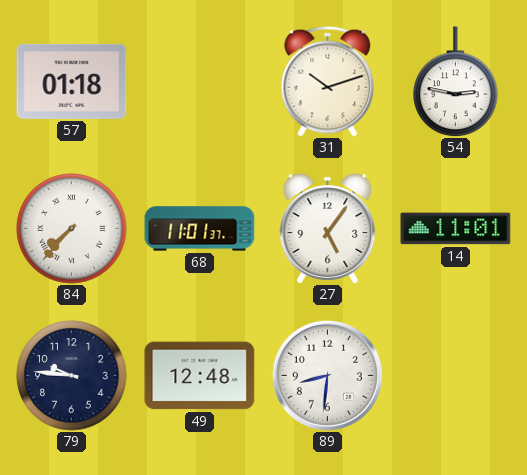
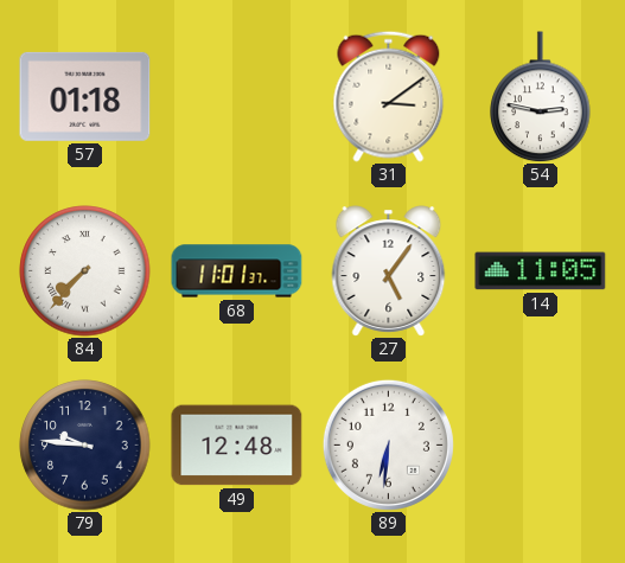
31: 10:12 -> 3:09 (389, 96)
14: 11:01 -> 11:05 (541, 271)
89: 8:31 -> 6:31 (388, 444)
